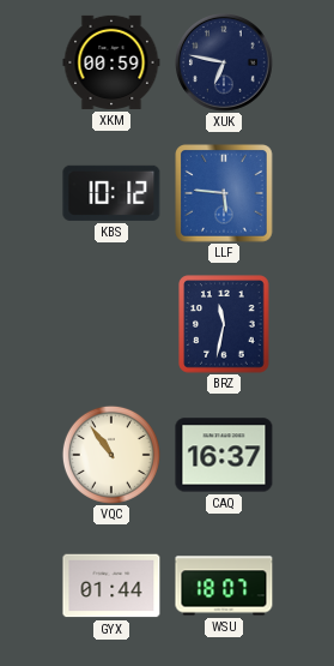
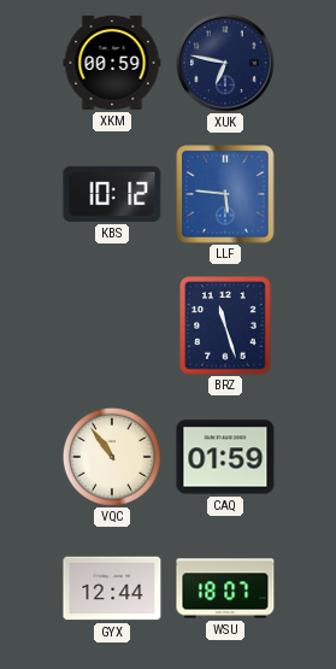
BRZ: 11:32 -> 11:27 (225, 325)
CAQ: 16:37 -> 01:59 (225, 457)
GYX: 01:44 -> 12:44 (112, 588)
